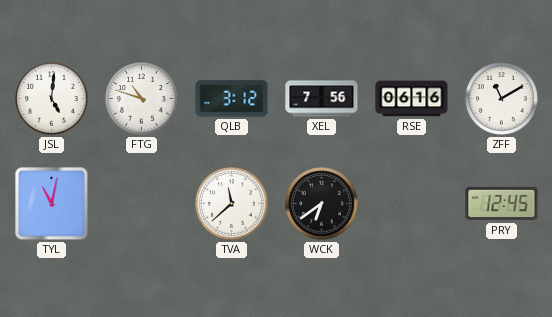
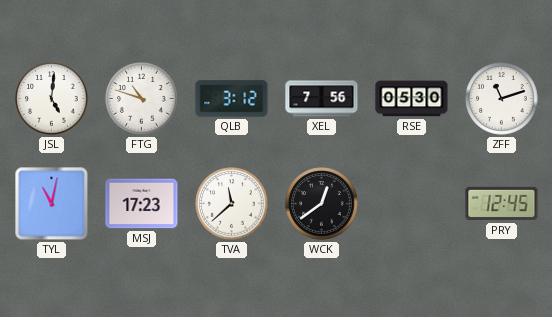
RSE: 06:16 -> 05:30 (412, 99)
ZFF: 11:10 -> 11:12 (502, 99)
MSJ: none -> 17:23 (142, 204)
WCK: 6:39 -> 12:39 (322, 204)
